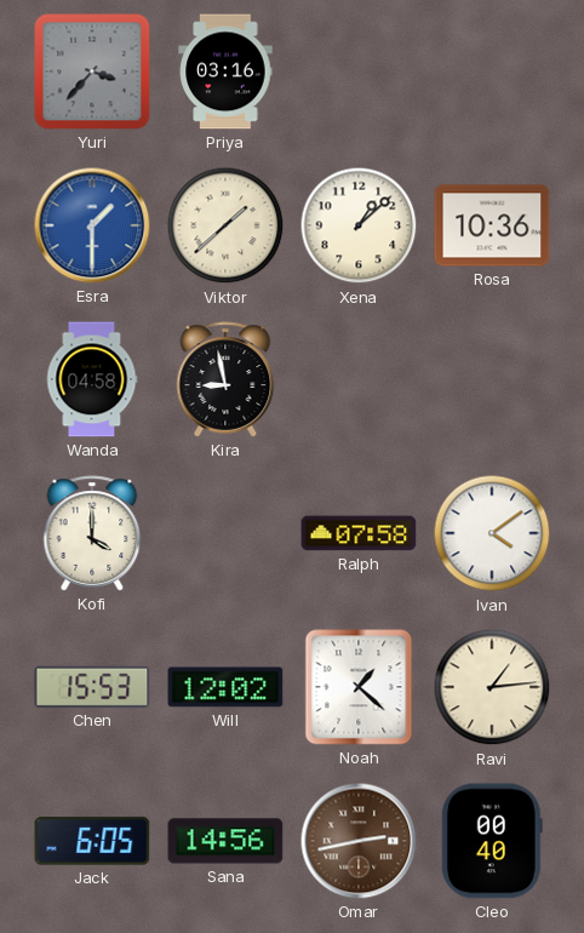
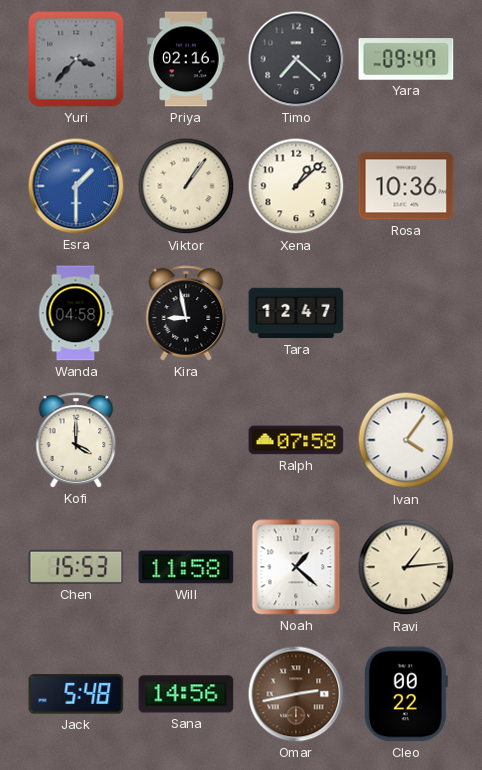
Priya: 03:16 -> 02:16 (186, 59)
Timo: none -> 7:22 (296, 59)
Yara: none -> 09:47 (406, 59)
Viktor: 1:38 -> 1:06 (186, 186)
Tara: none -> 12:47 (296, 313)
Ivan: 4:09 -> 4:06 (406, 440)
Will: 12:02 -> 11:58 (186, 567)
Jack: 6:05 -> 5:48 (76, 694)
Cleo: 00:40 -> 00:22 (406, 694)
